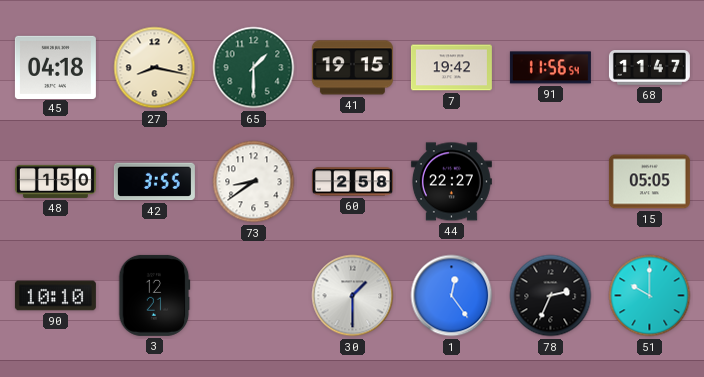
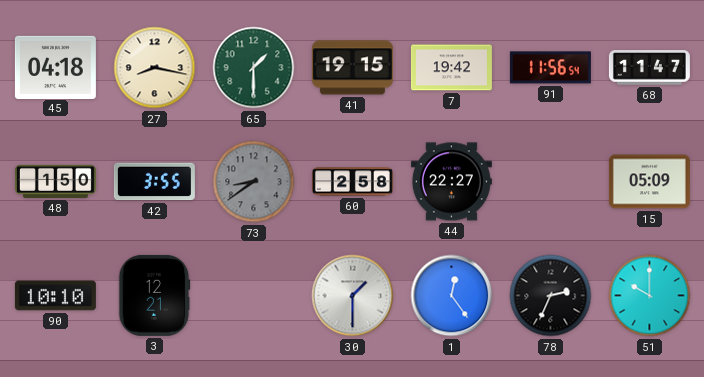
73 dial: white -> grey (254, 182)
15: 05:05 -> 05:09 (649, 182)
